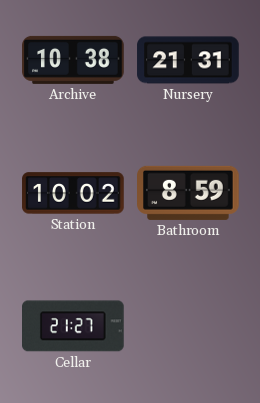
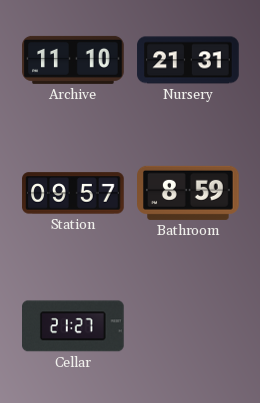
Archive: 10:38 -> 11:10 (73, 60)
Station: 10:02 -> 09:57 (73, 193)
